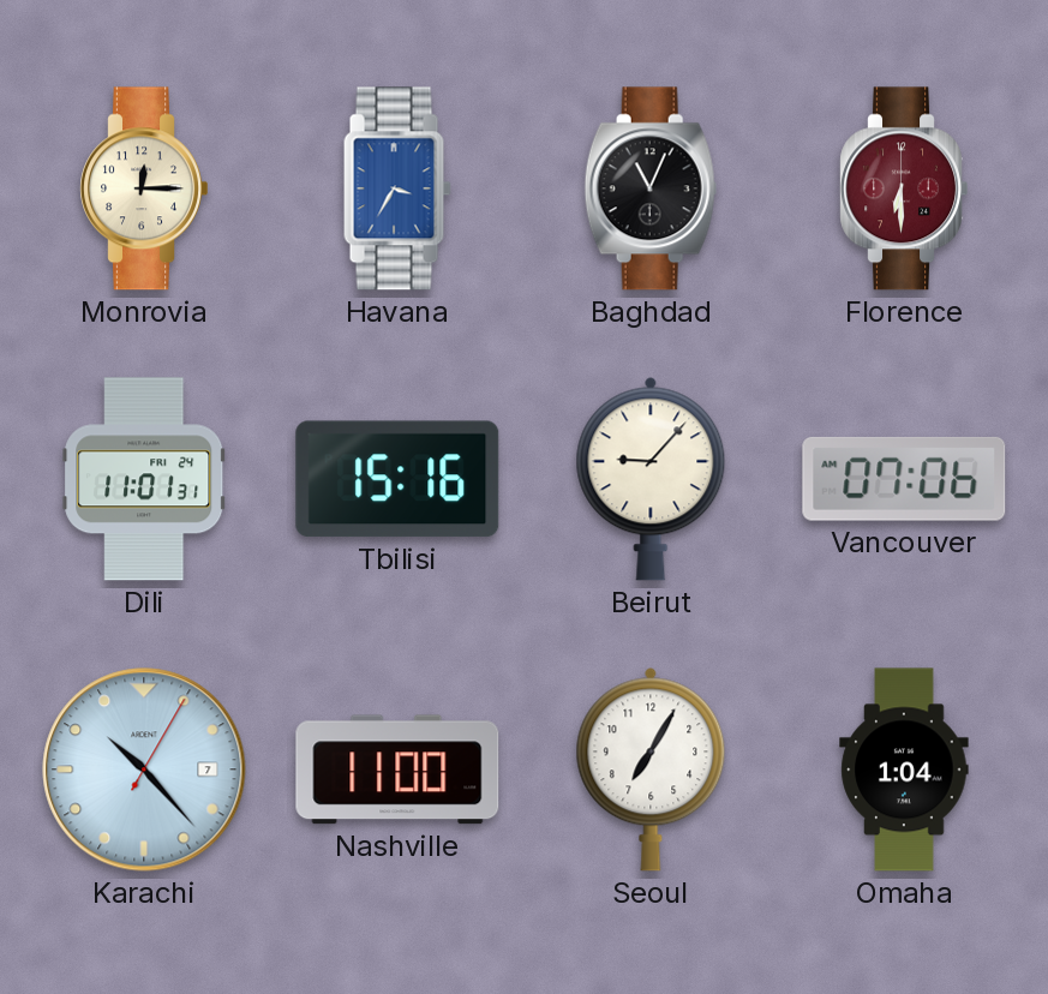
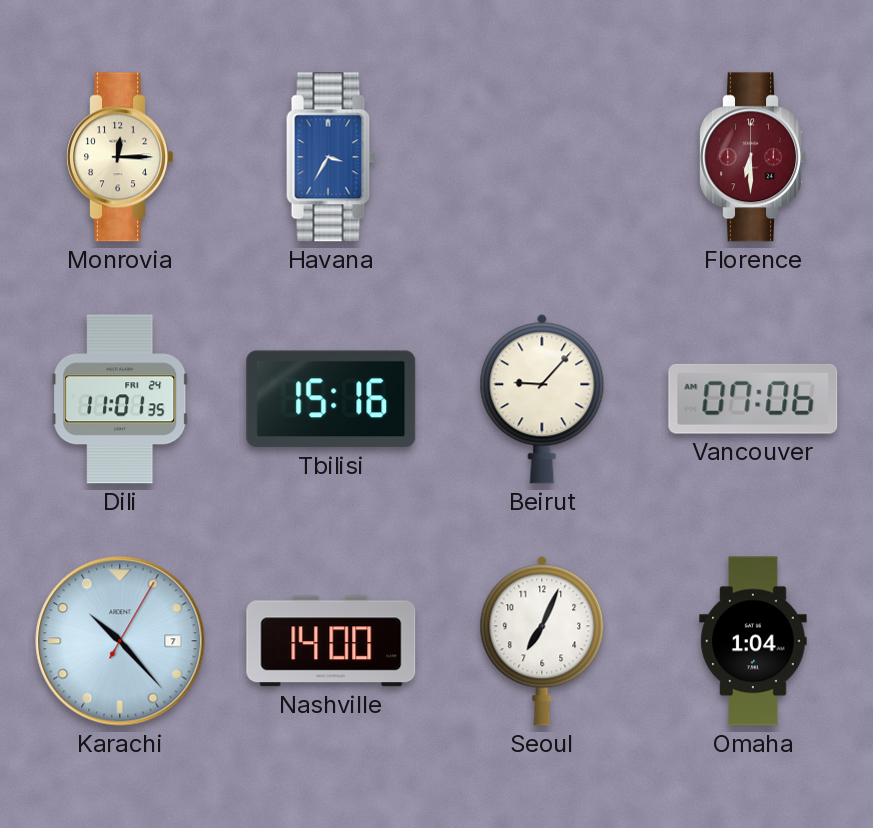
Baghdad: 11:04 -> none (651, 188)
Dili: 11:01:31 -> 11:01:35 (120, 399)
Nashville: 11:00 -> 14:00 (331, 641)
Seoul: 7:05 -> 7:04 (542, 641)
